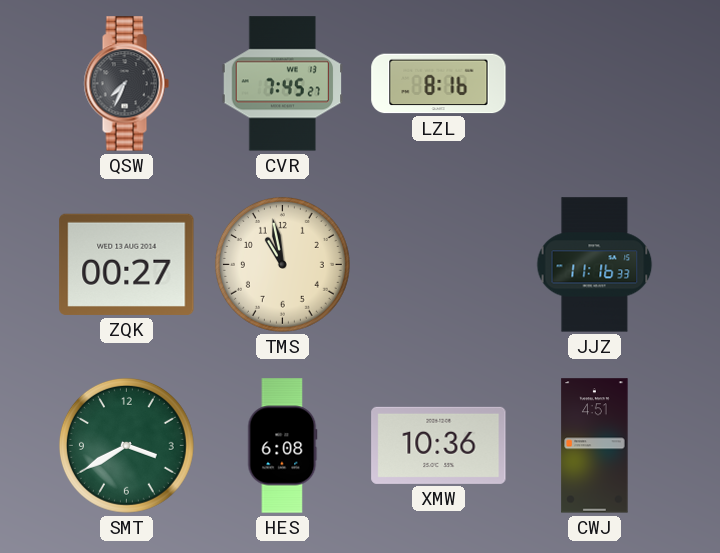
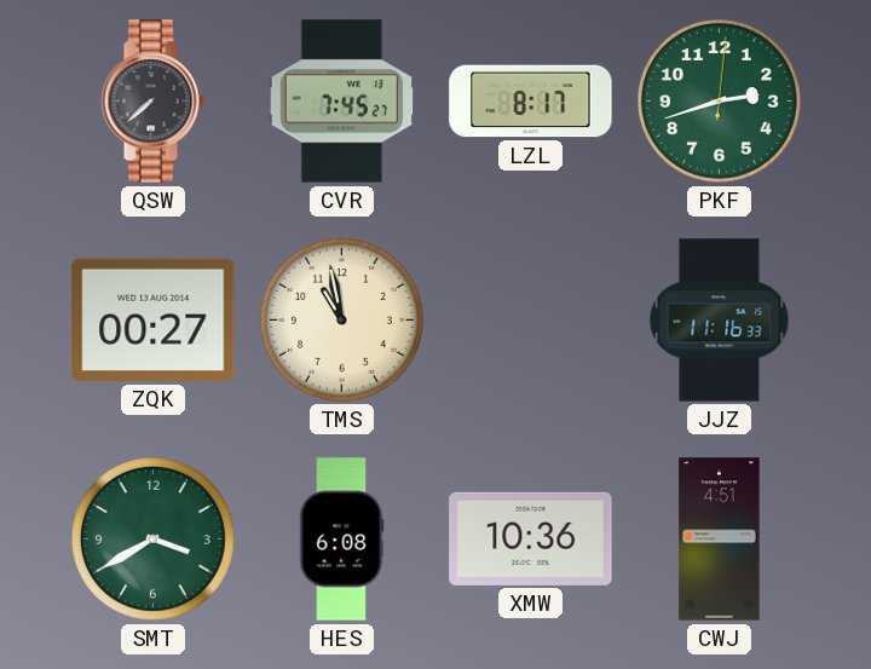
QSW: 7:34 -> 7:38 (152, 102)
LZL: 8:16 -> 8:17 (531, 102)
PKF: none -> 2:42 (719, 100)
